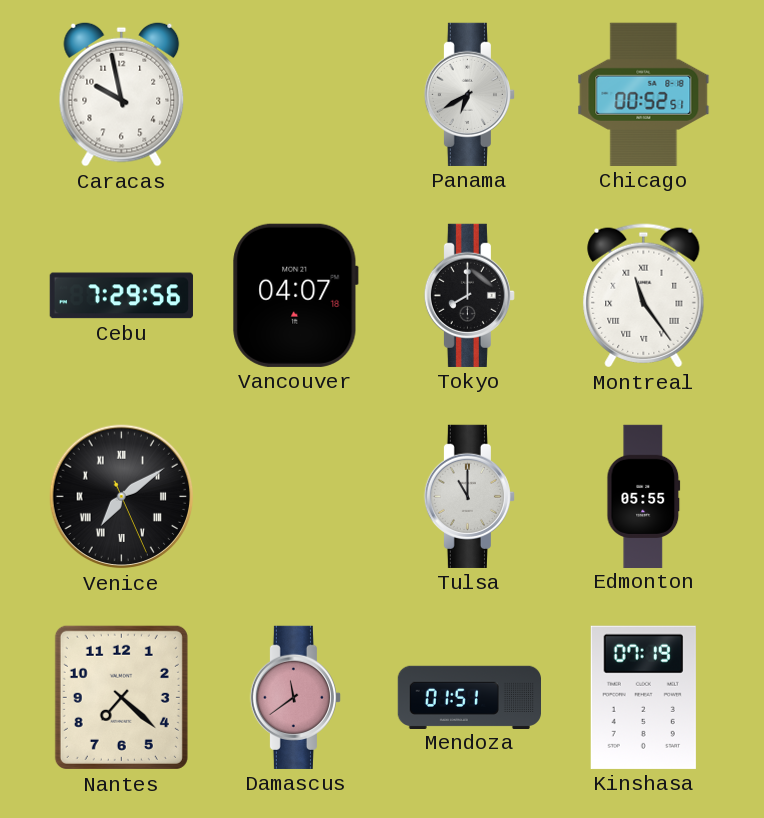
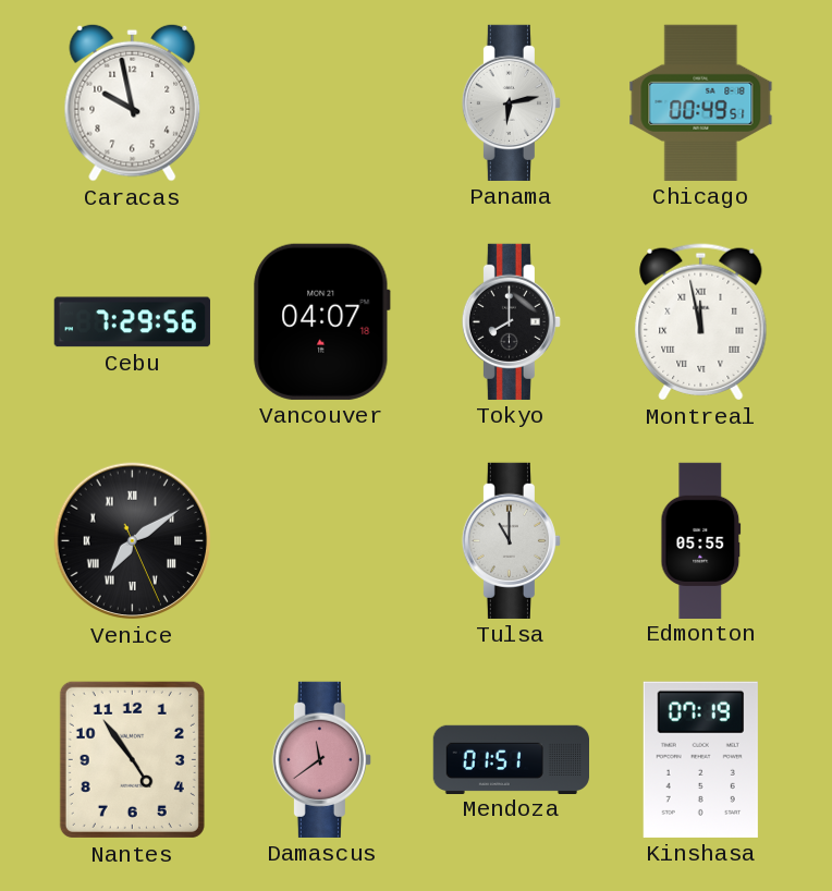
Panama: 6:40 -> 6:13 (511, 102)
Chicago: 00:52 -> 00:49 (701, 102)
Montreal: 11:24 -> 11:58 (701, 322)
Nantes: 7:22 -> 4:54 (132, 759)
